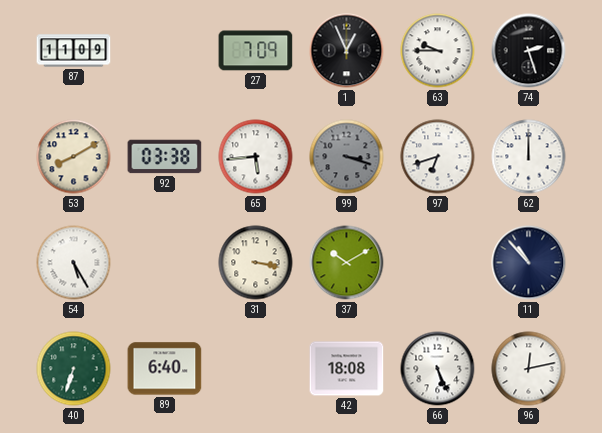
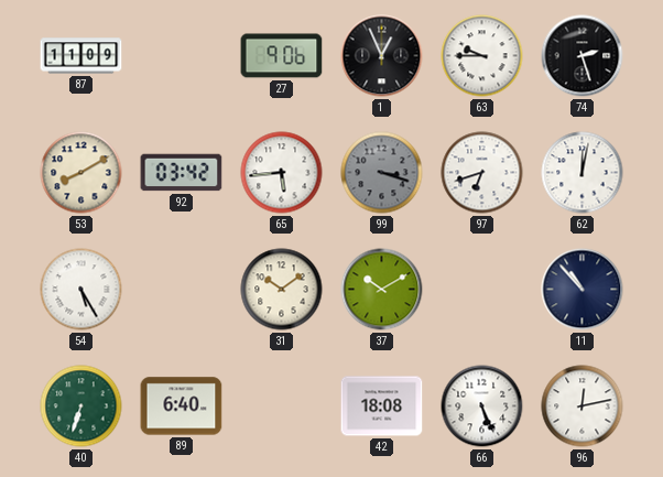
27: 7:09 -> 9:06 (282, 56)
92: 03:38 -> 03:42 (182, 173)
62: 12:00 -> 12:02 (583, 173)
31: 3:17 -> 10:09 (282, 290)
